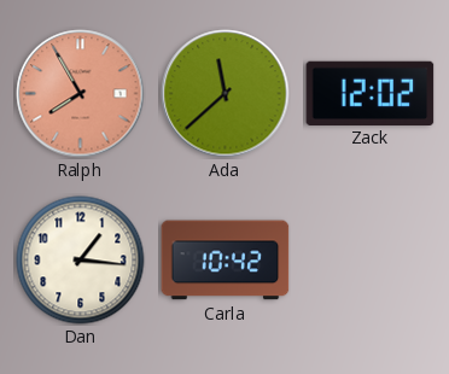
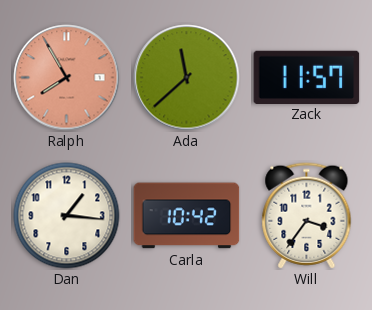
Zack: 12:02 -> 11:57 (307, 77)
Will: none -> 3:36 (307, 216)
